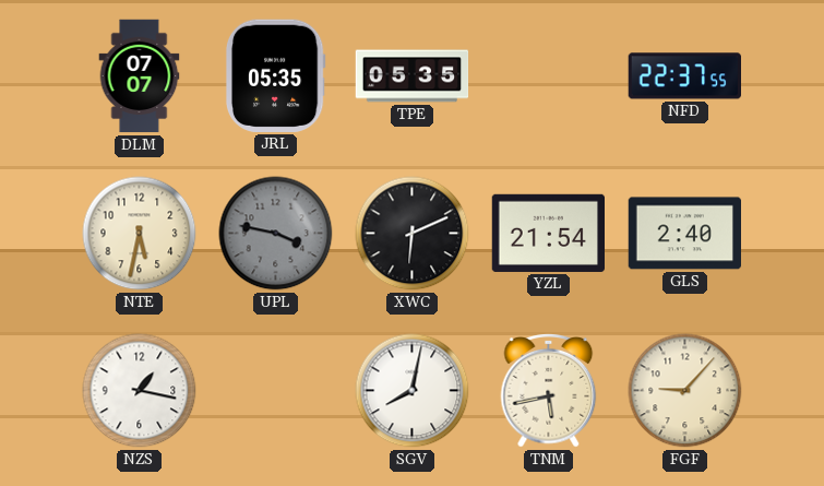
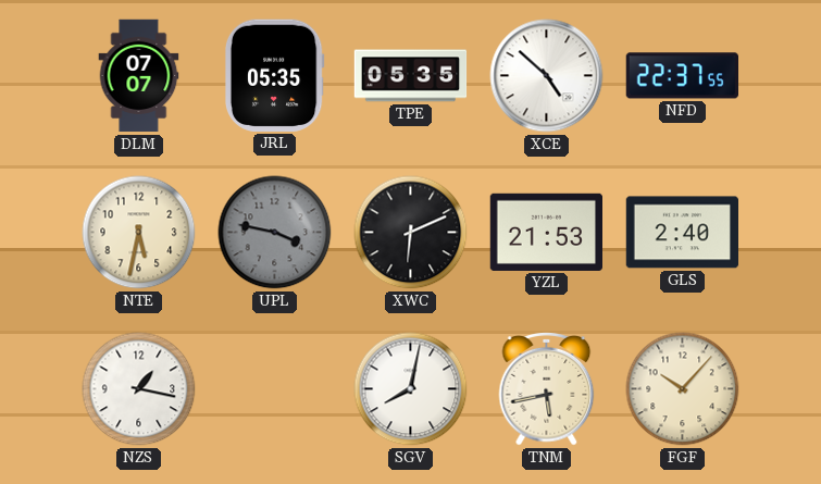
XCE: none -> 4:52 (547, 76)
YZL: 21:54 -> 21:53 (546, 232)
FGF: 9:07 -> 10:07 (683, 389)
